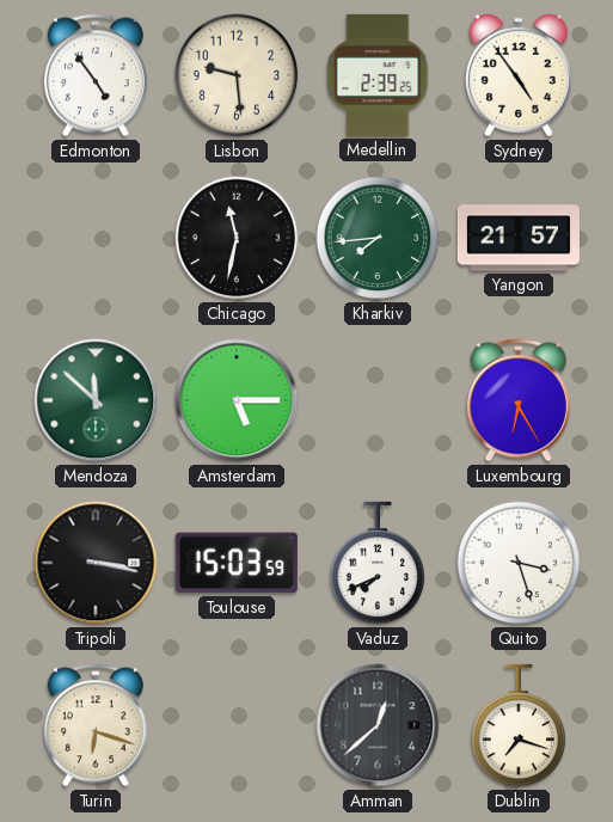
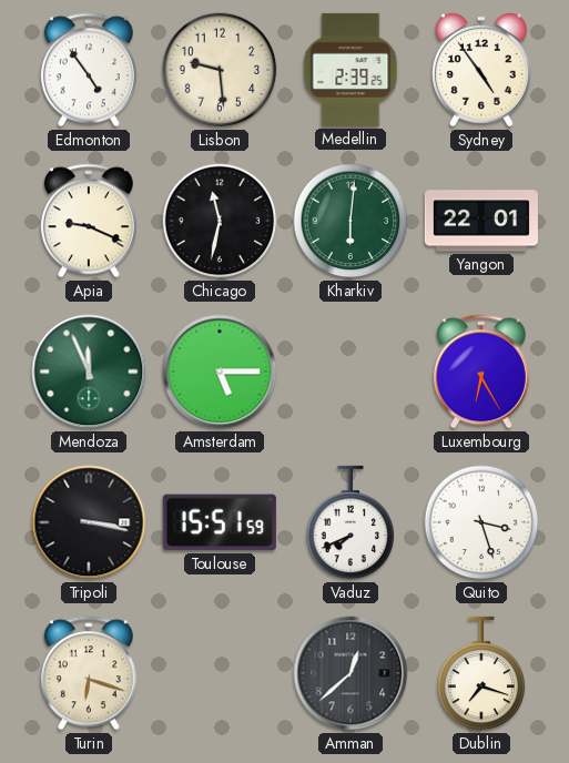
Apia: none -> 9:19 (89, 221)
Kharkiv: 7:44 -> 6:01 (350, 221)
Yangon: 21:57 -> 22:01 (481, 221)
Mendoza: 11:52 -> 11:56 (89, 372)
Toulouse: 15:03 -> 15:51 (220, 522)
